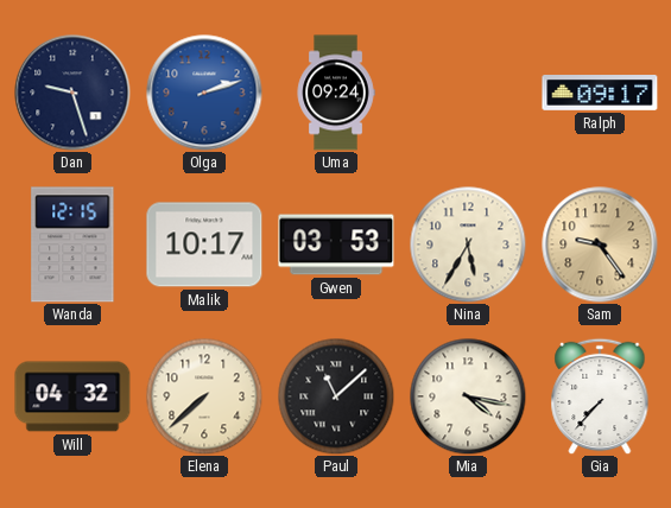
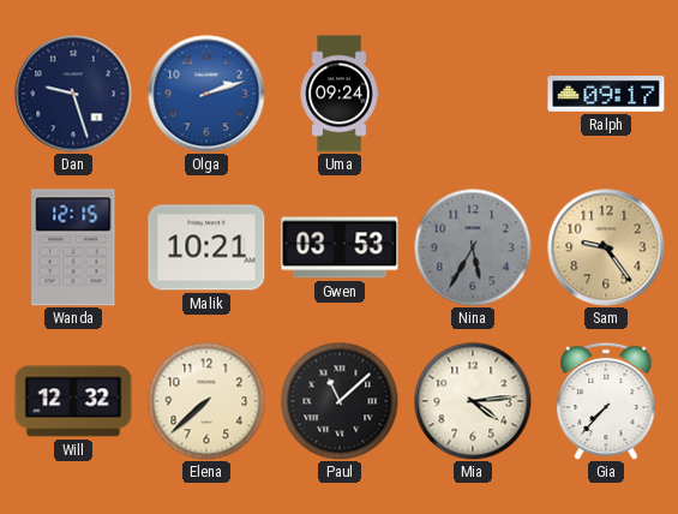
Malik: 10:17 -> 10:21 (206, 247)
Nina dial: cream -> grey (473, 247)
Will: 04:32 -> 12:32 (73, 401)
Mia: 4:17 -> 4:14 (473, 401)
